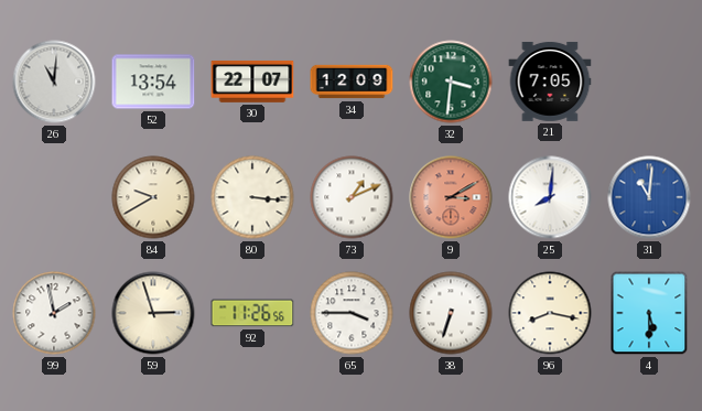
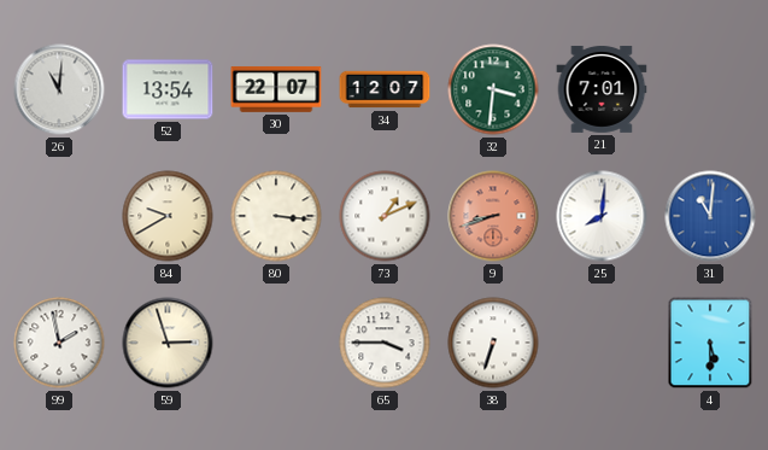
34: 12:09 -> 12:07 (385, 89)
21: 7:05 -> 7:01 (602, 89)
9: 3:10 -> 8:42 (493, 216)
92: 11:26 -> none (252, 313)
96: 8:17 -> none (550, 313)
